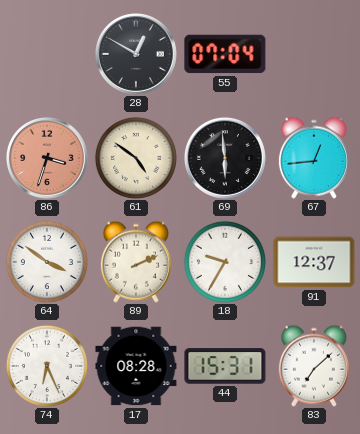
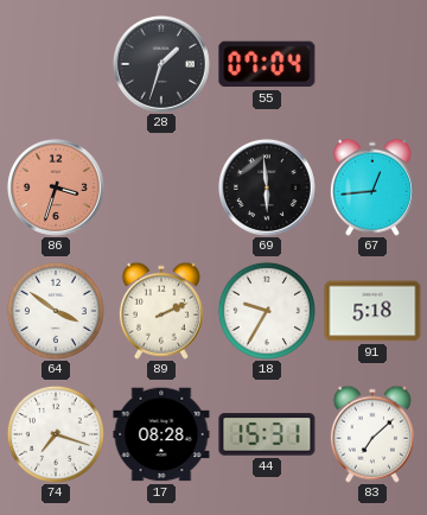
28: 12:50 -> 1:33 (161, 64)
61: 4:51 -> none (136, 158)
91: 12:37 -> 5:18 (372, 311)
74: 6:26 -> 7:18 (56, 434)
